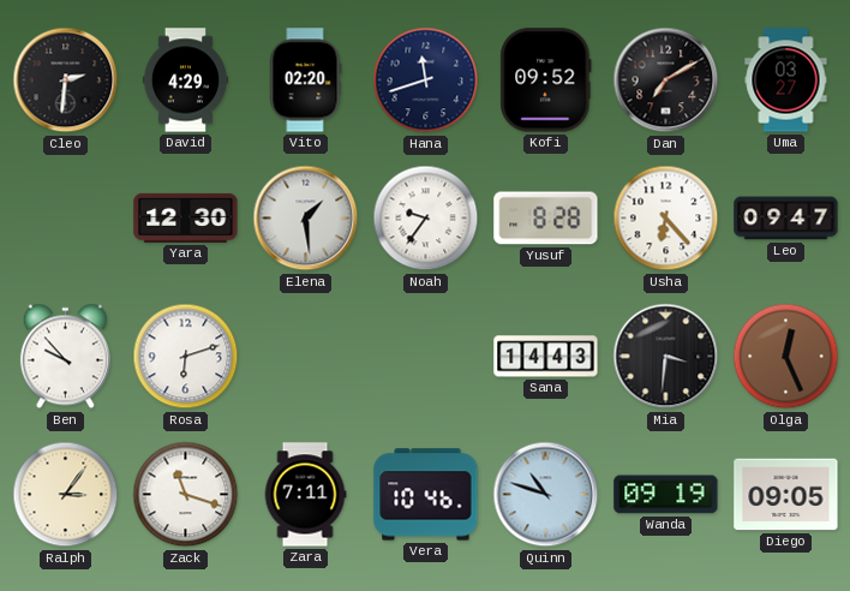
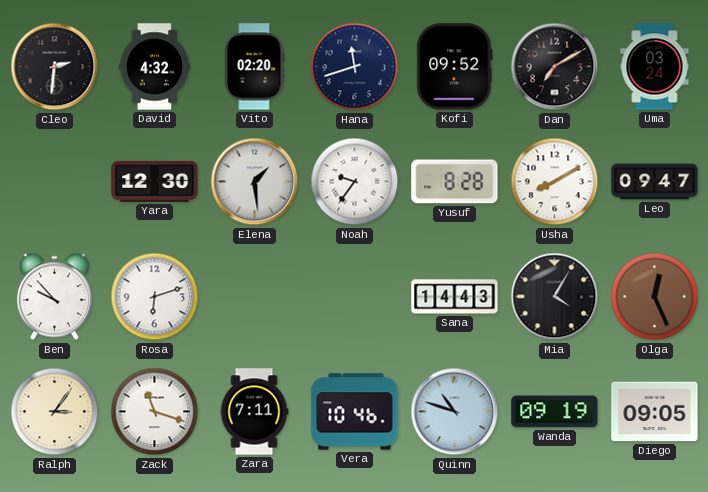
David: 4:29 -> 4:32 (154, 67)
Uma: 03:27 -> 03:24 (655, 67)
Usha: 6:23 -> 8:10 (555, 182)
Mia: 3:31 -> 4:05 (555, 297)
